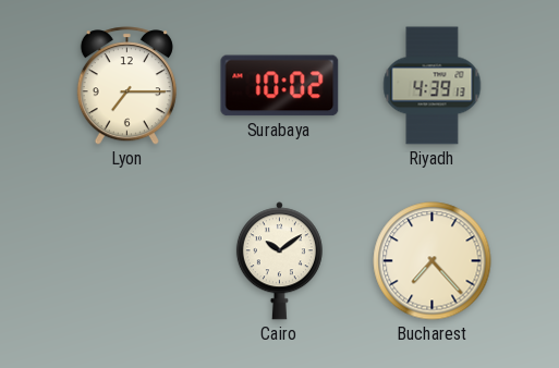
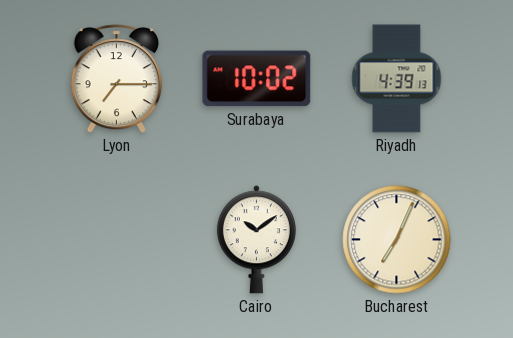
Bucharest: 7:23 -> 7:04 (397, 240)
